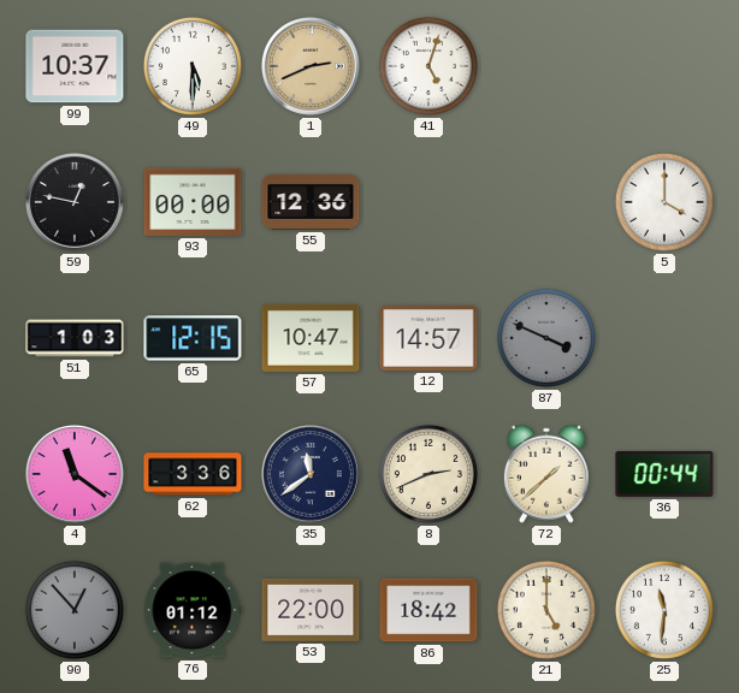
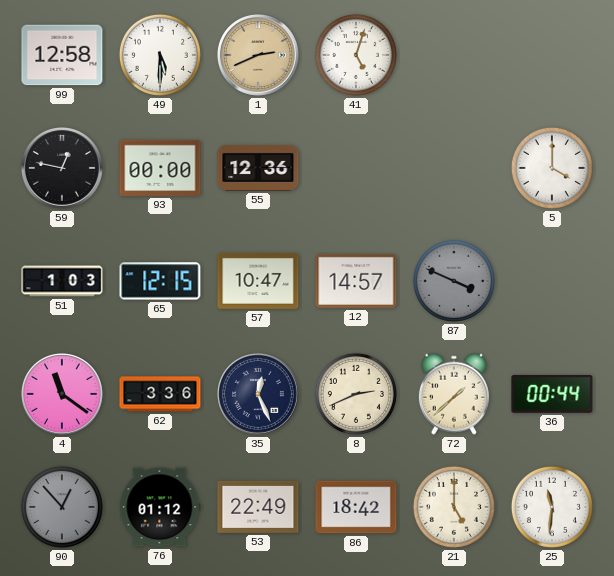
99: 10:37 -> 12:58 (62, 55)
35: 11:39 -> 12:26 (258, 394)
53: 22:00 -> 22:49 (258, 507)
